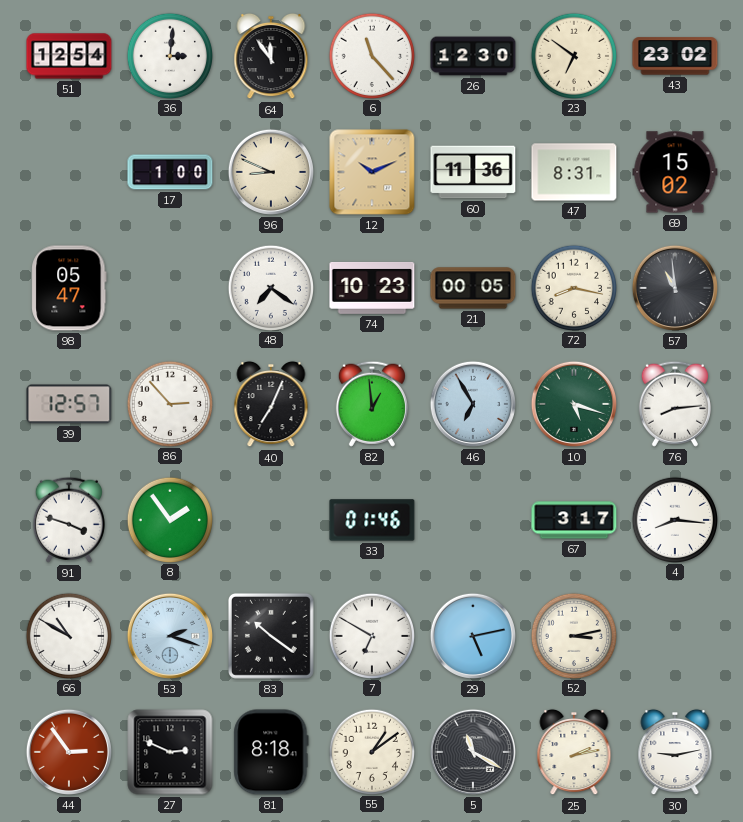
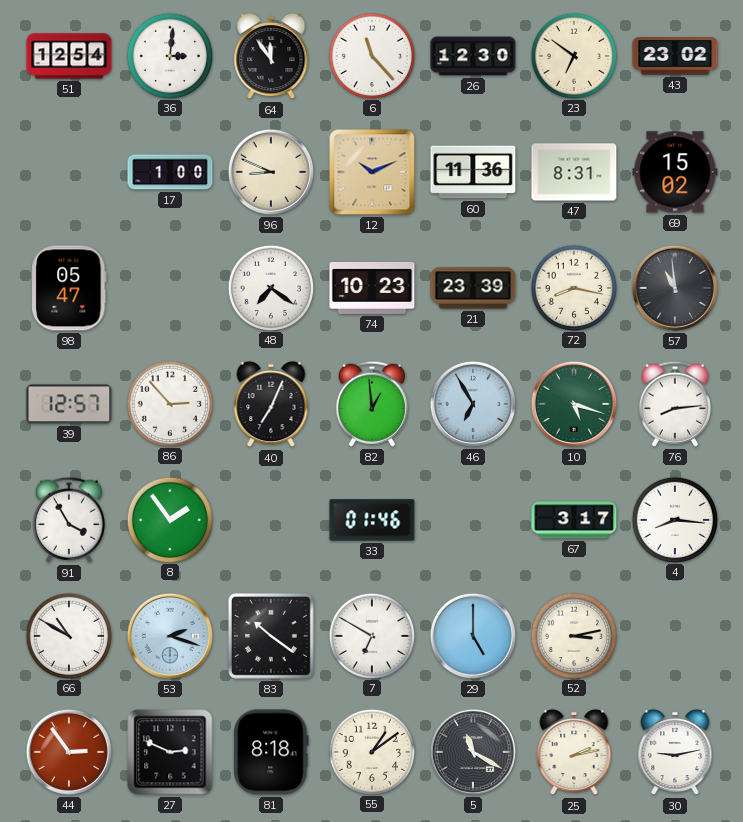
21: 00:05 -> 23:39 (473, 288)
91: 3:48 -> 3:55 (69, 520)
29: 5:13 -> 5:00 (473, 636)
